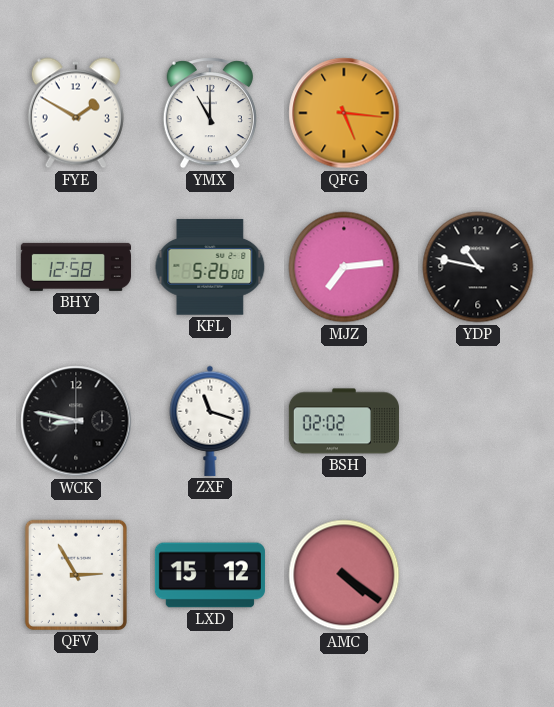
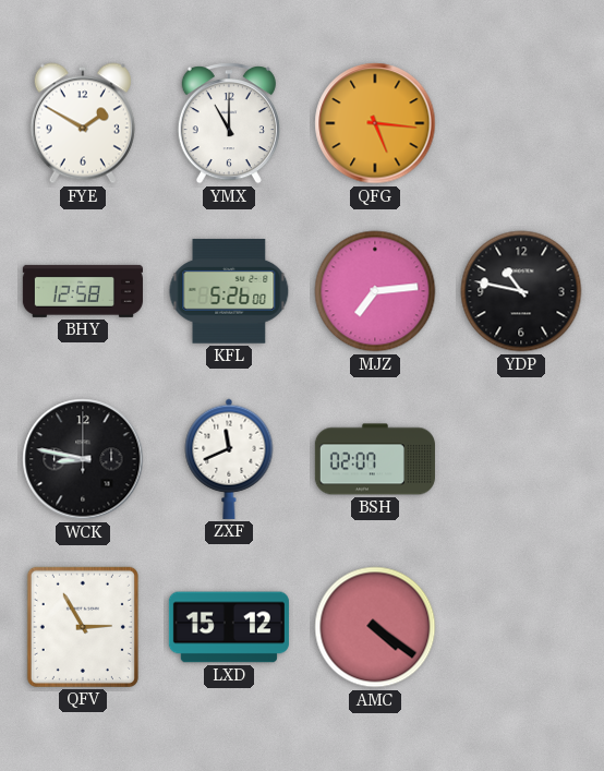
ZXF: 11:18 -> 11:41 (229, 459)
BSH: 02:02 -> 02:07 (375, 459)
